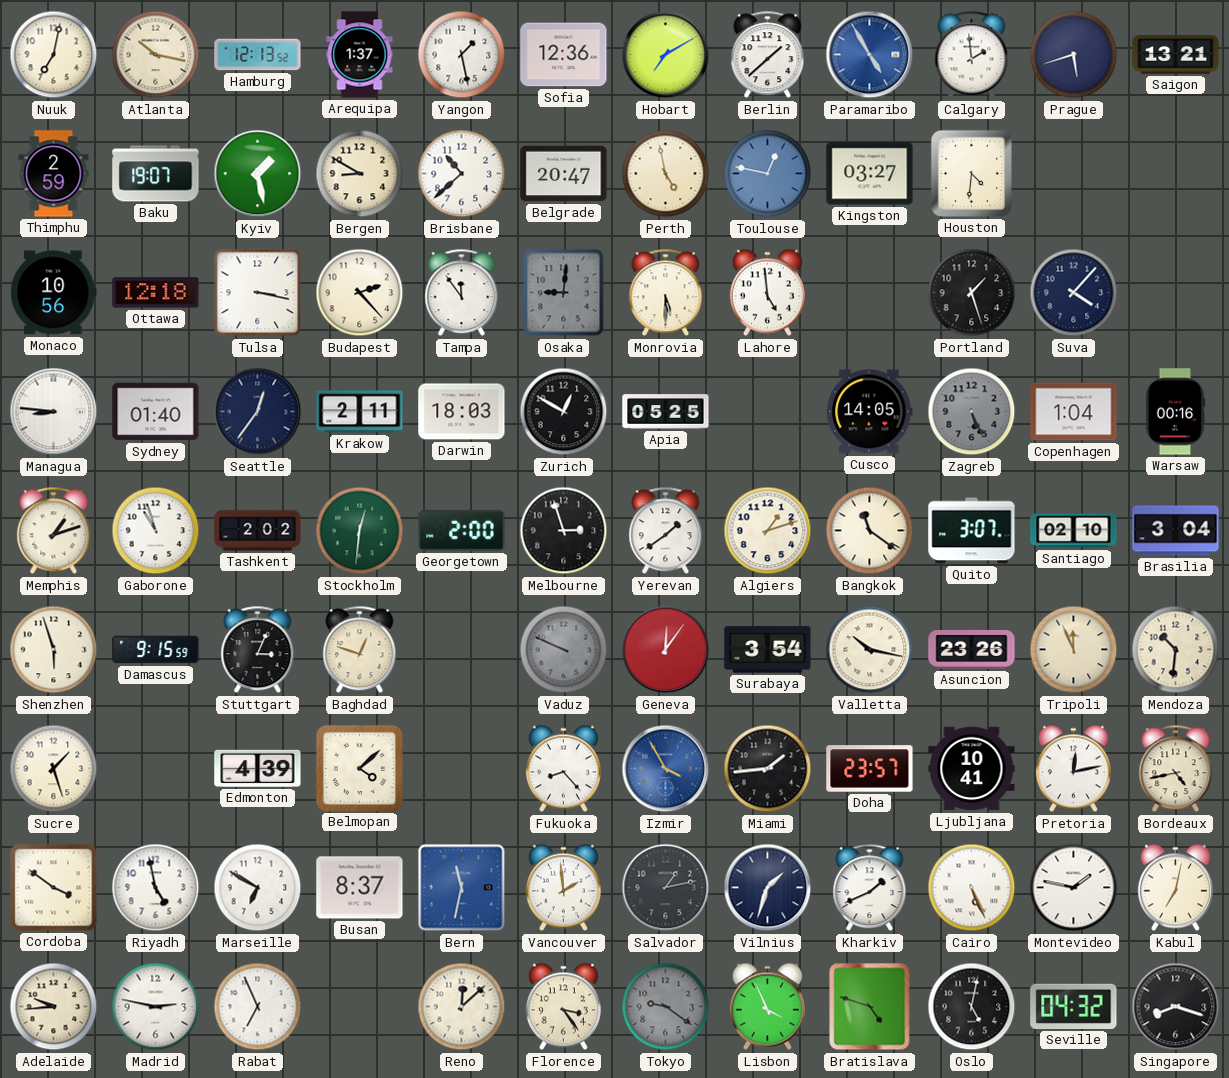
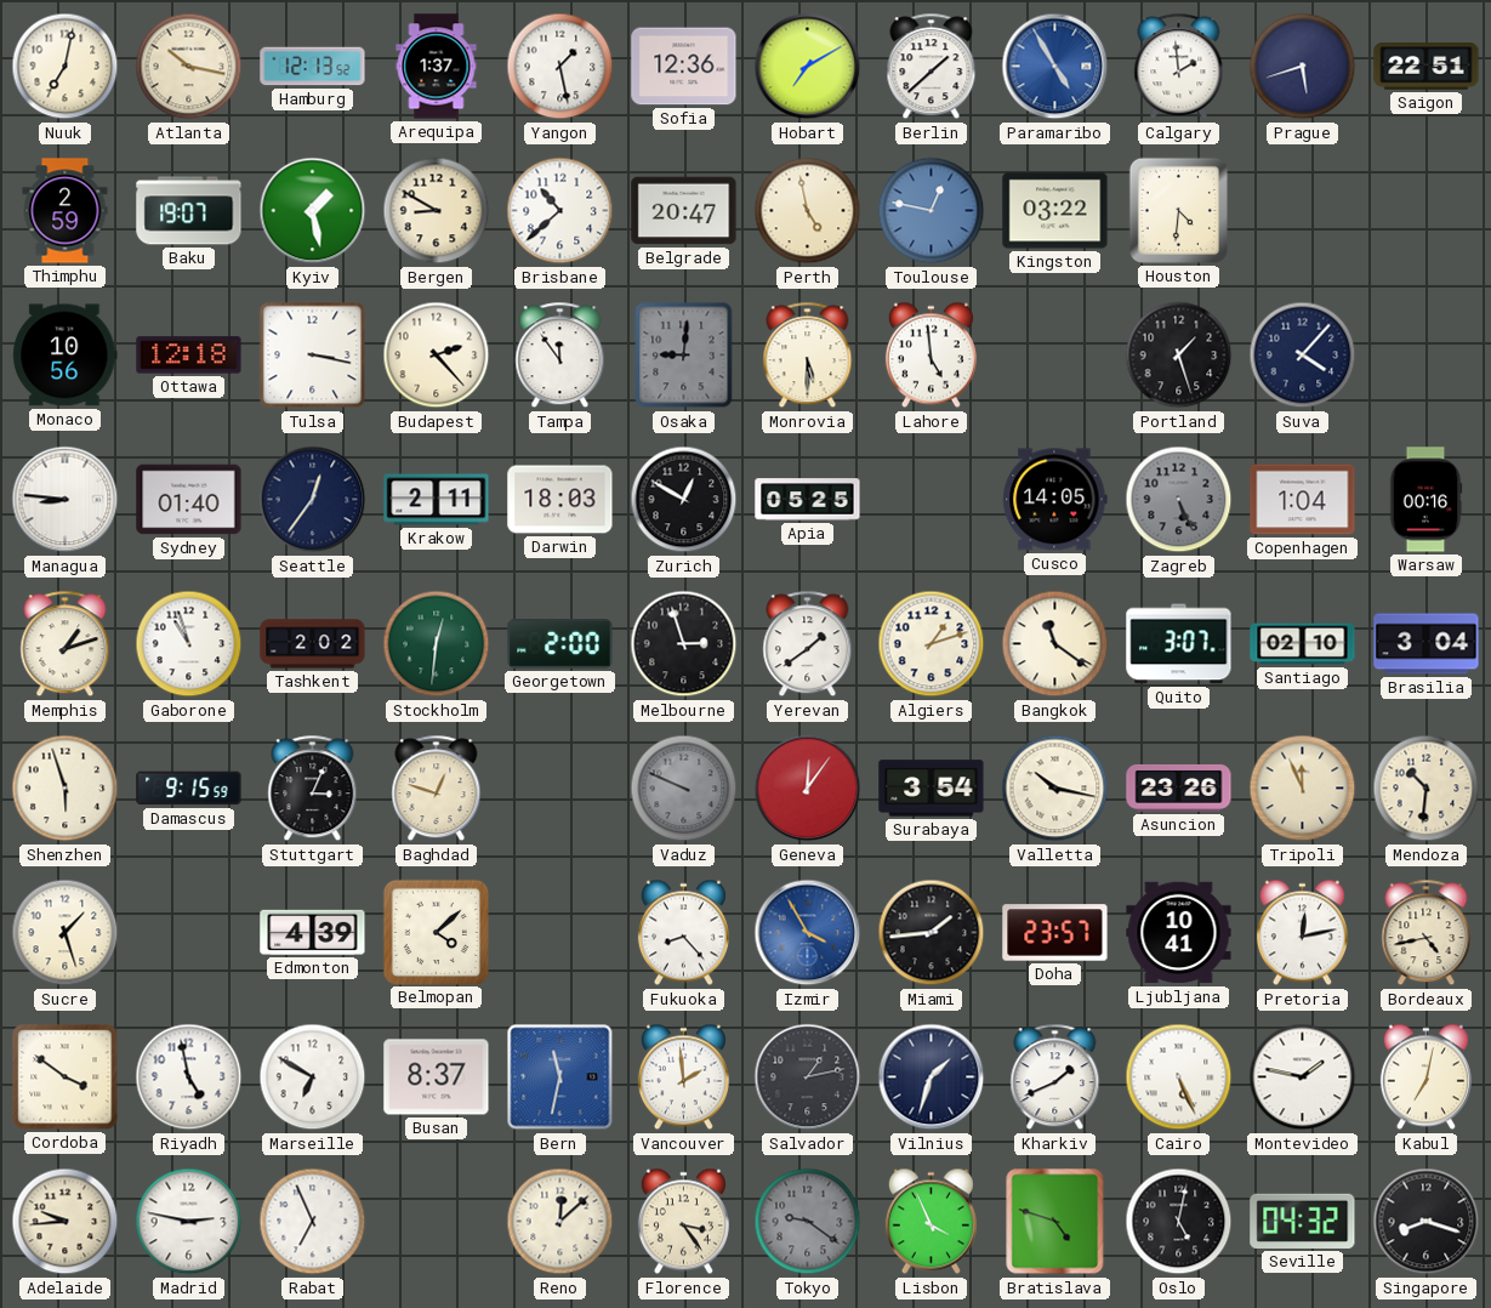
Saigon: 13:21 -> 22:51 (1427, 67)
Kingston: 03:27 -> 03:22 (1055, 211)
